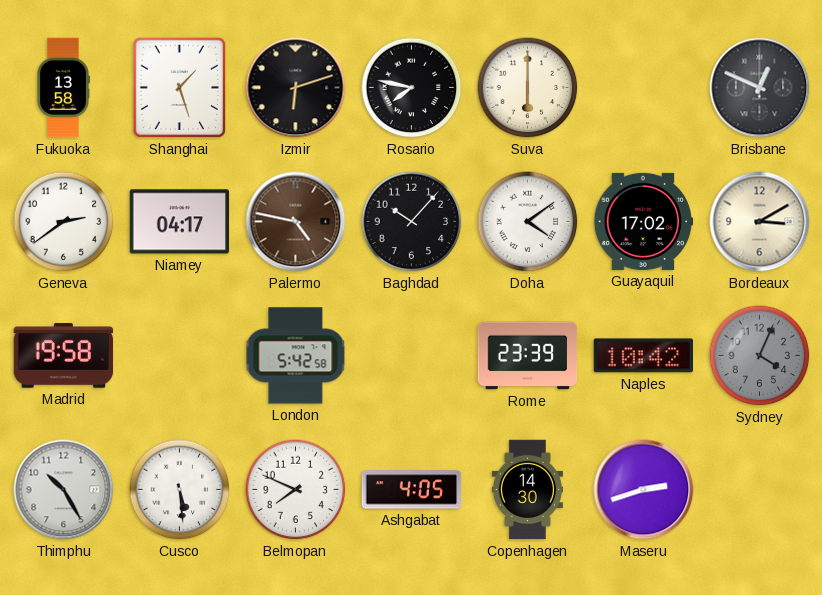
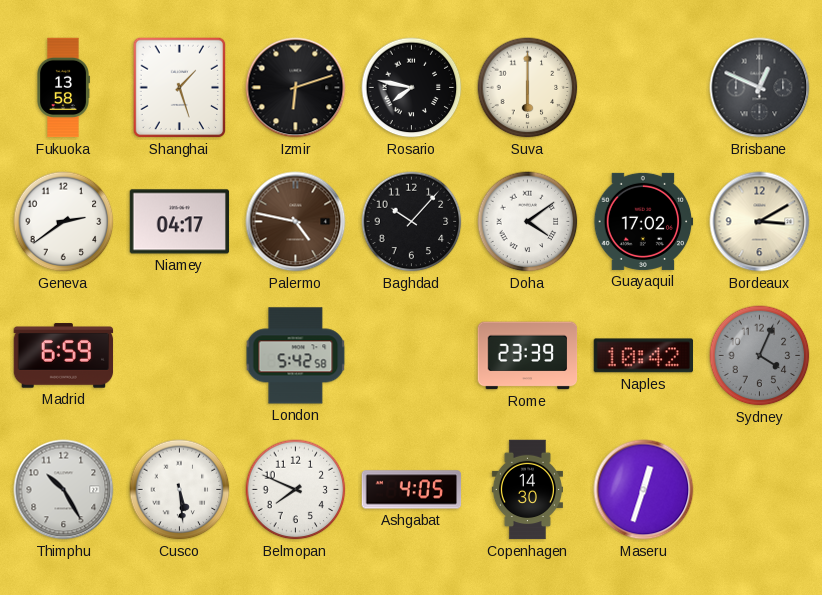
Madrid: 19:58 -> 6:59 (64, 356)
Maseru: 2:42 -> 12:33 (644, 490)
